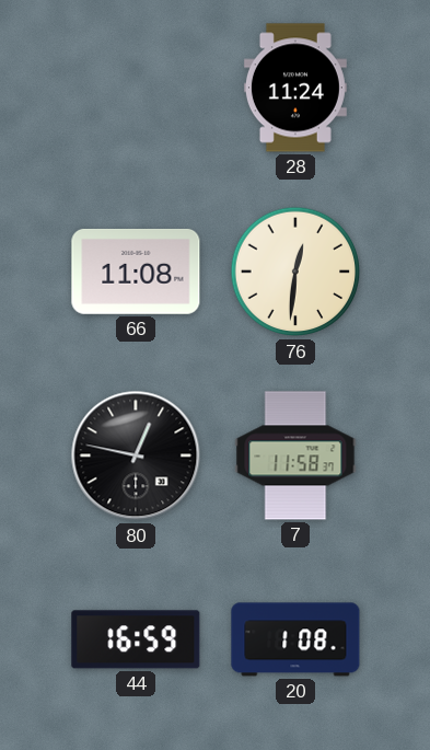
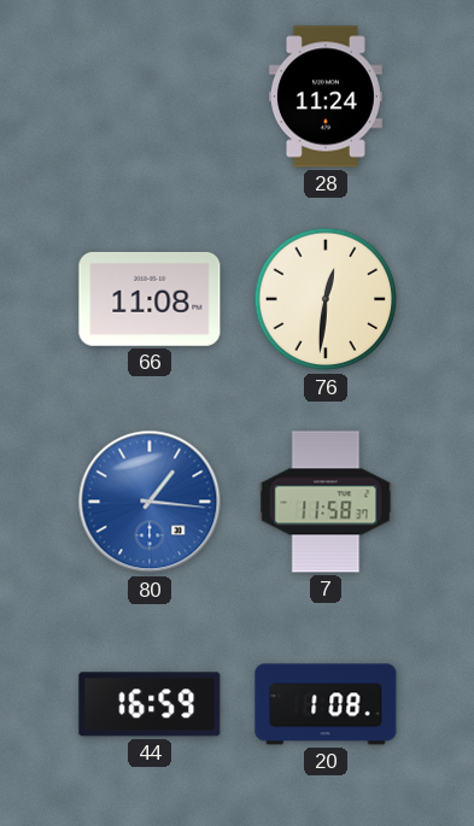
80: 12:47 -> 1:16 (150, 502)
80 dial: black -> blue (150, 502)
